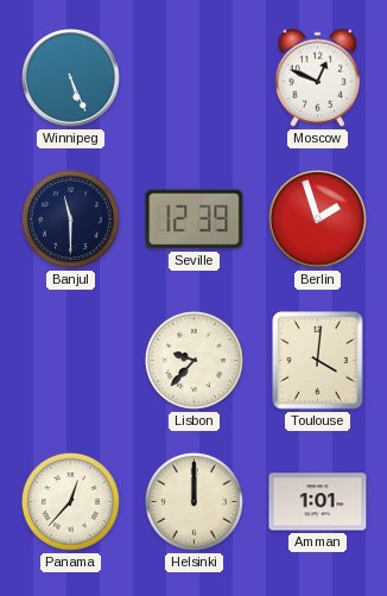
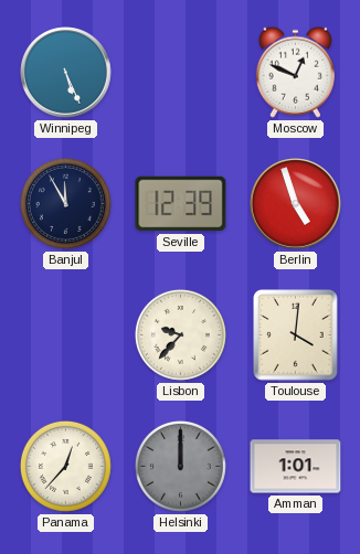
Banjul: 11:30 -> 11:55 (65, 203)
Berlin: 1:57 -> 4:57 (296, 204)
Helsinki dial: cream -> grey (180, 466)
